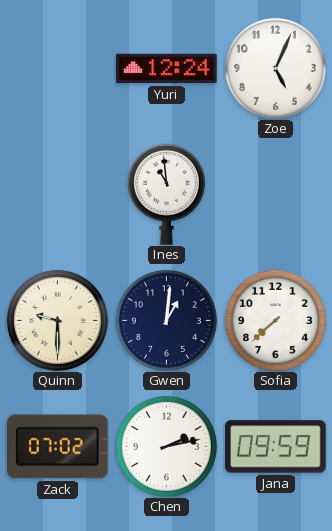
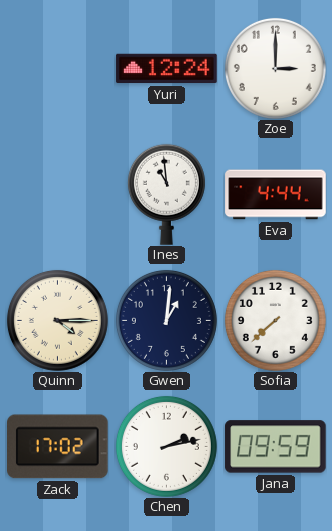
Zoe: 5:04 -> 3:00 (275, 68)
Eva: none -> 4:44 (276, 195)
Quinn: 9:30 -> 4:15 (57, 320)
Zack: 07:02 -> 17:02 (58, 447)
